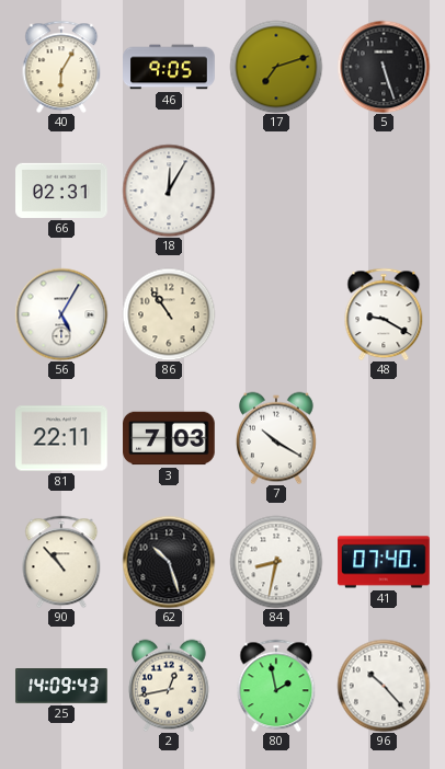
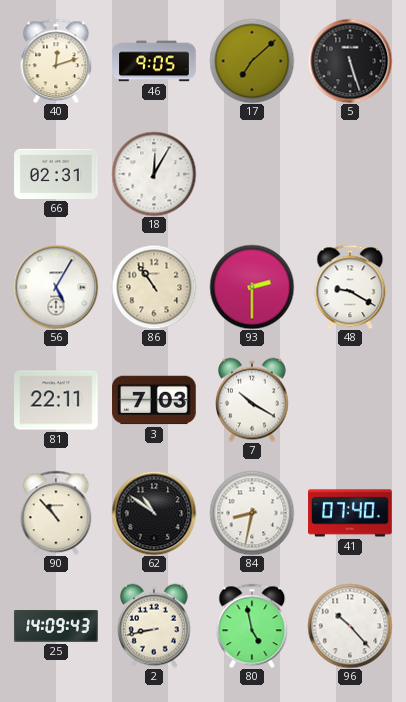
40: 6:05 -> 12:12 (56, 61)
17: 7:12 -> 7:08 (252, 61)
93: none -> 2:30 (252, 287)
62: 10:27 -> 10:51 (154, 513)
2: 12:43 -> 8:43 (155, 626)
80: 1:58 -> 4:58 (252, 626)
